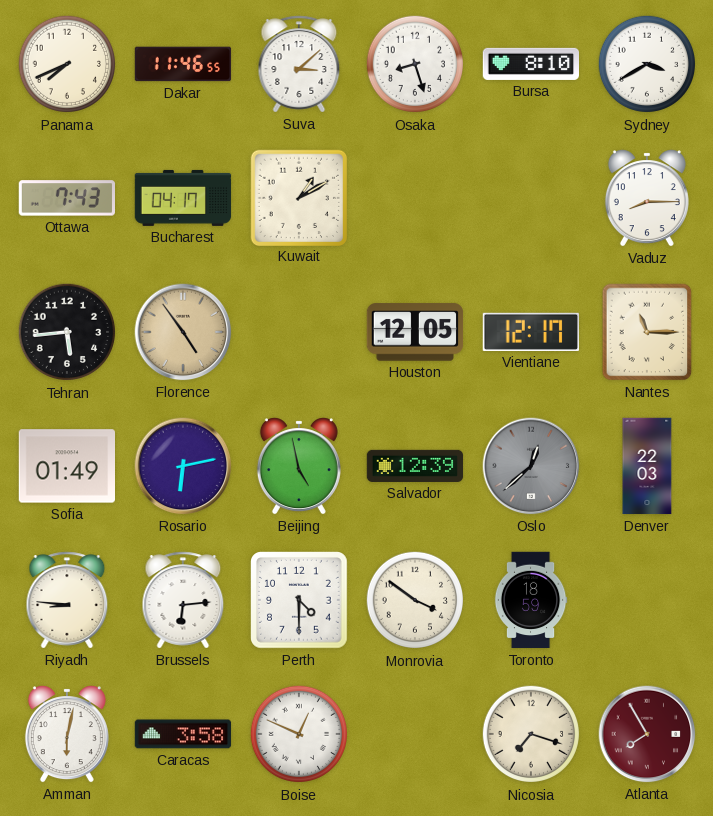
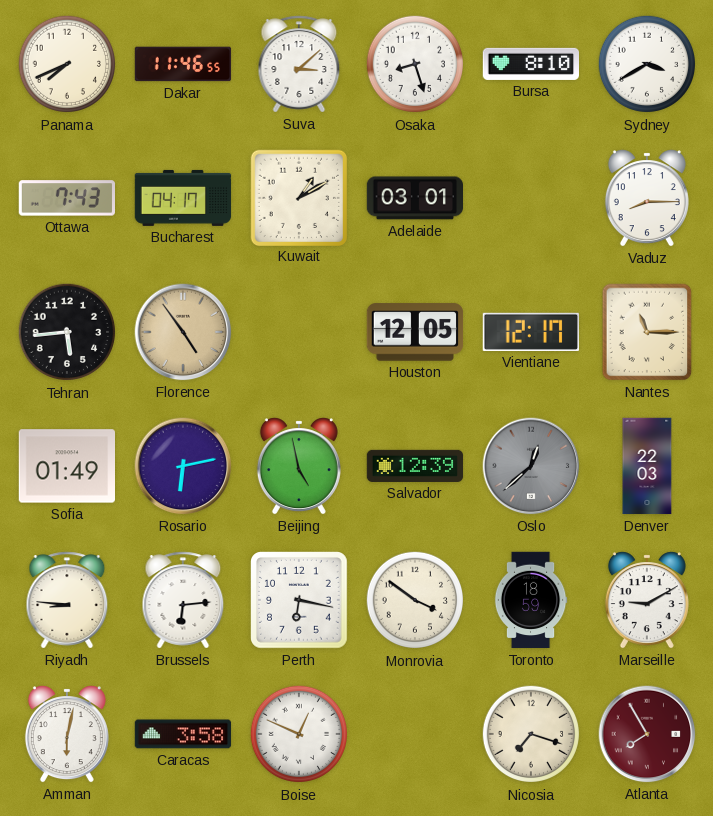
Adelaide: none -> 03:01 (415, 198)
Perth: 4:30 -> 6:17 (300, 601)
Marseille: none -> 9:10 (647, 600)
